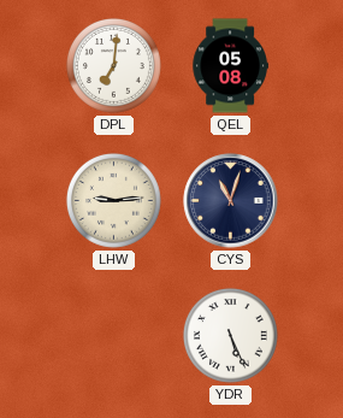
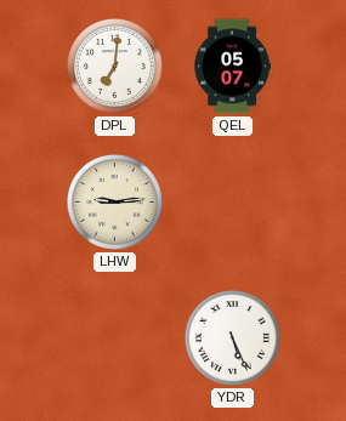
QEL: 05:08 -> 05:07 (232, 67)
CYS: 11:03 -> none (231, 201)
